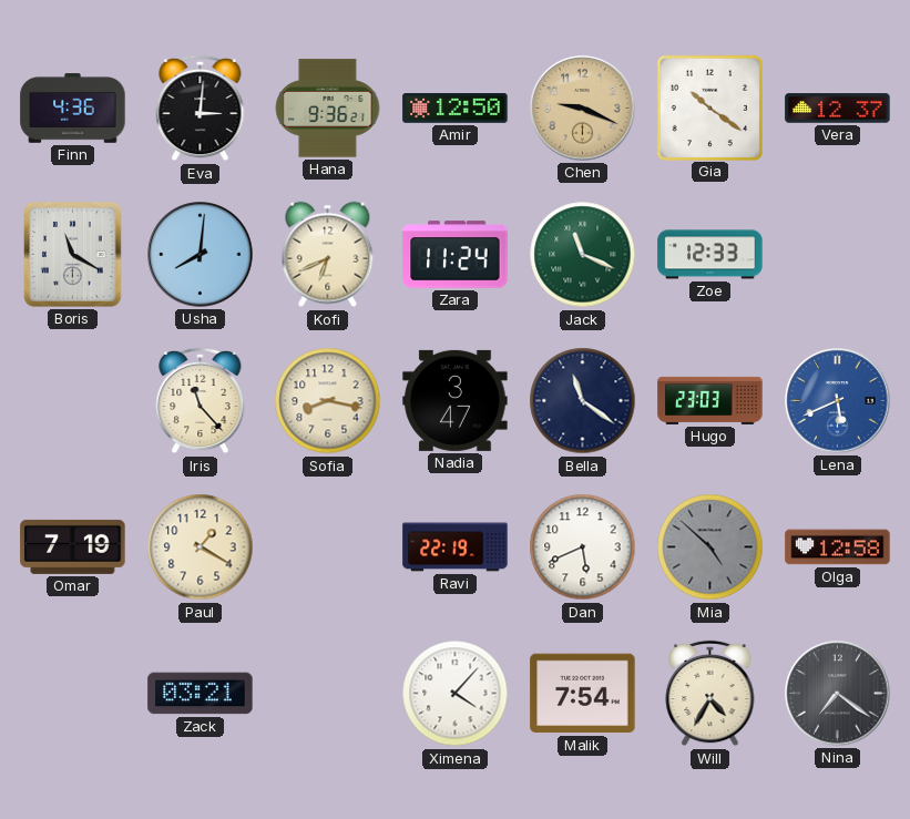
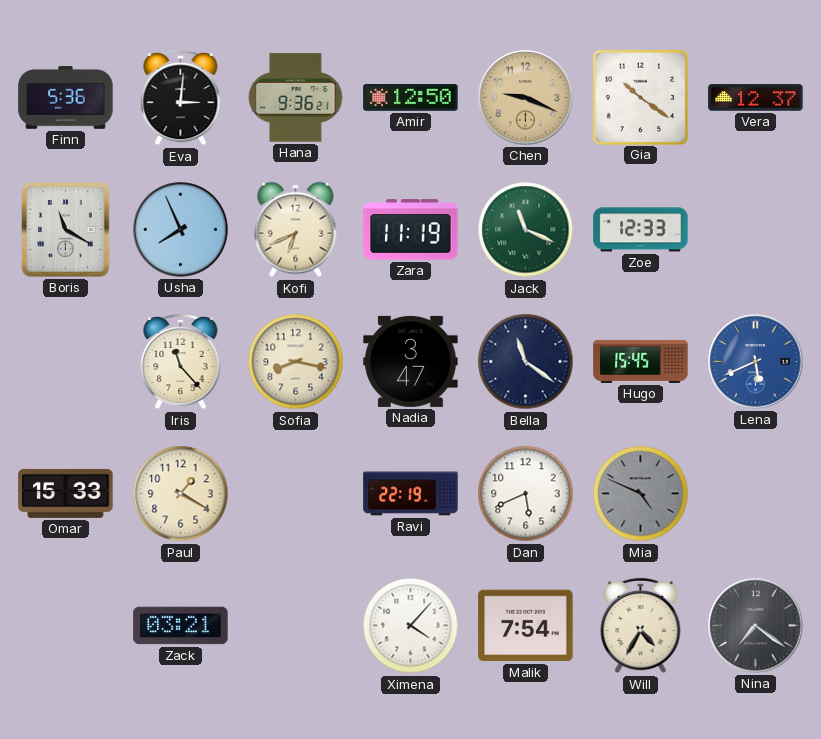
Finn: 4:36 -> 5:36 (66, 98)
Usha: 8:01 -> 7:56 (181, 230)
Zara: 11:24 -> 11:19 (411, 230)
Hugo: 23:03 -> 15:45 (641, 361)
Omar: 7:19 -> 15:33 (66, 493)
Mia: 4:52 -> 4:49 (641, 494)
Olga: 12:58 -> none (838, 547)
